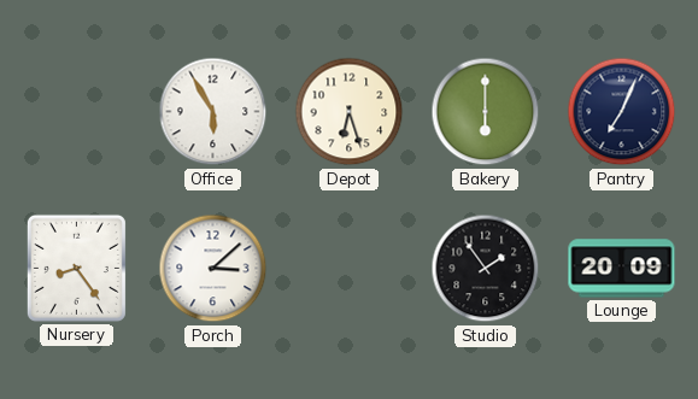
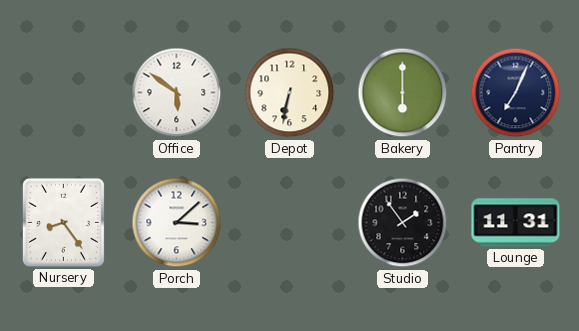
Office: 5:55 -> 5:51 (177, 93)
Depot: 6:27 -> 6:32 (290, 93)
Lounge: 20:09 -> 11:31 (516, 223)
